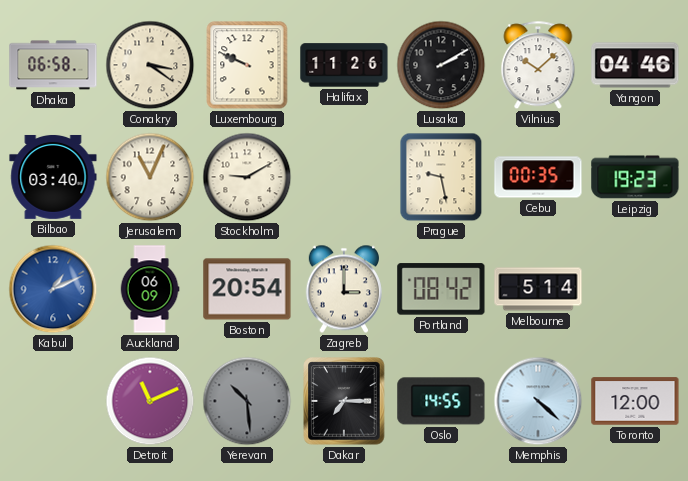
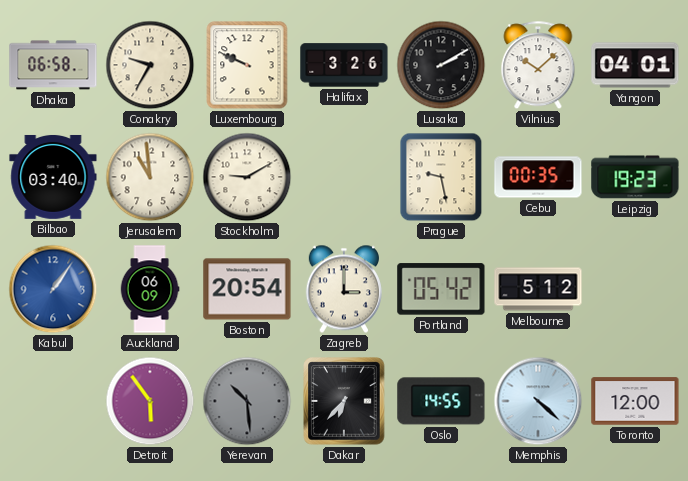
Conakry: 3:21 -> 9:35 (150, 65)
Halifax: 11:26 -> 3:26 (344, 65)
Yangon: 04:46 -> 04:01 (635, 65)
Jerusalem: 11:04 -> 10:59 (150, 177)
Kabul: 1:11 -> 1:06 (53, 289)
Portland: 08:42 -> 05:42 (441, 289)
Melbourne: 5:14 -> 5:12 (538, 289)
Detroit: 11:11 -> 5:54 (150, 401)
Dakar: 7:15 -> 6:37 (344, 401)
